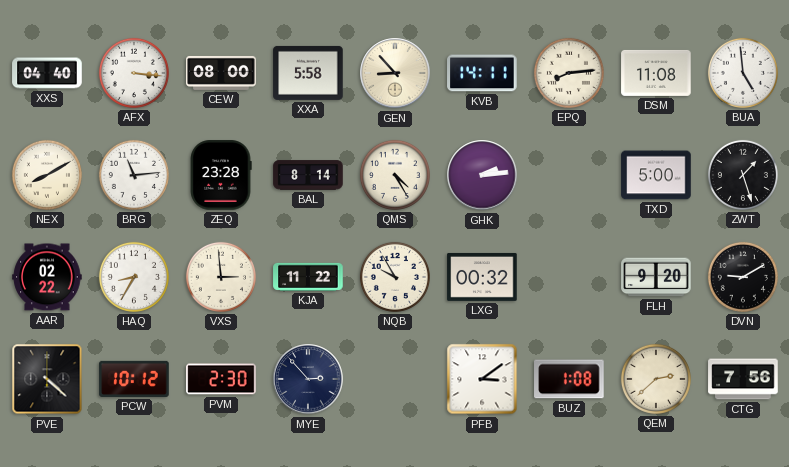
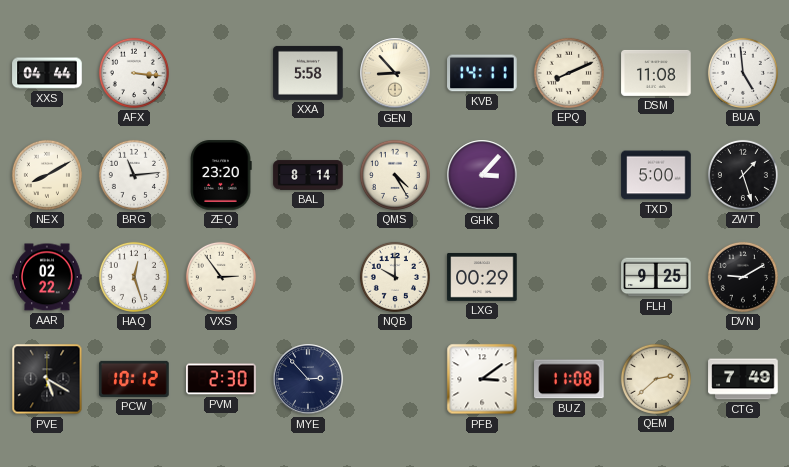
XXS: 04:40 -> 04:44 (47, 73)
CEW: 08:00 -> none (221, 73)
EPQ: 8:14 -> 8:11 (569, 73)
ZEQ: 23:28 -> 23:20 (221, 175)
GHK: 2:14 -> 3:07 (482, 175)
HAQ: 8:35 -> 12:27 (134, 277)
VXS: 2:59 -> 2:54 (221, 277)
KJA: 11:22 -> none (308, 277)
NQB: 9:55 -> 10:00 (395, 277)
LXG: 00:32 -> 00:29 (482, 277)
FLH: 9:20 -> 9:25 (656, 277)
PVE: 4:22 -> 5:20 (47, 379)
BUZ: 1:08 -> 11:08 (569, 379)
CTG: 7:56 -> 7:49 (743, 379)
